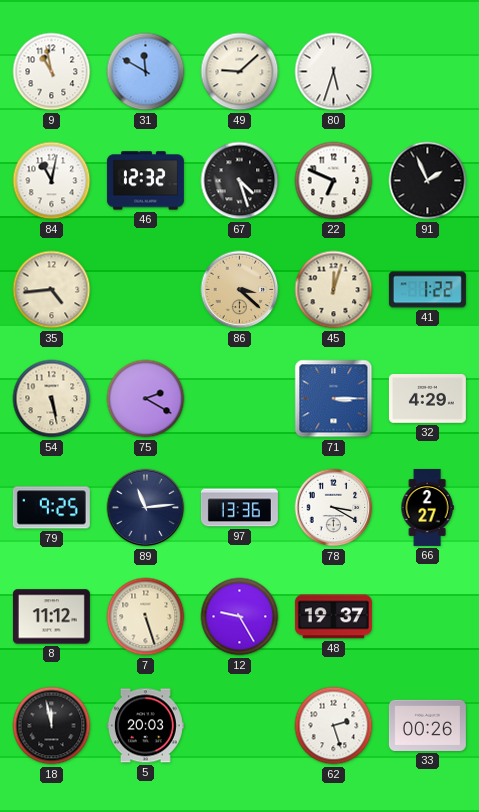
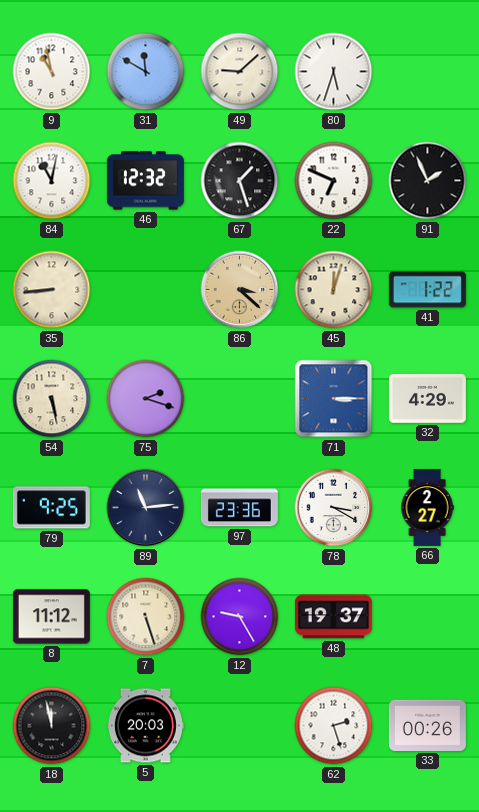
67: 4:27 -> 1:27 (240, 181)
35: 4:44 -> 8:44 (52, 290)
75: 2:20 -> 2:18 (146, 399)
97: 13:36 -> 23:36 (239, 508)
